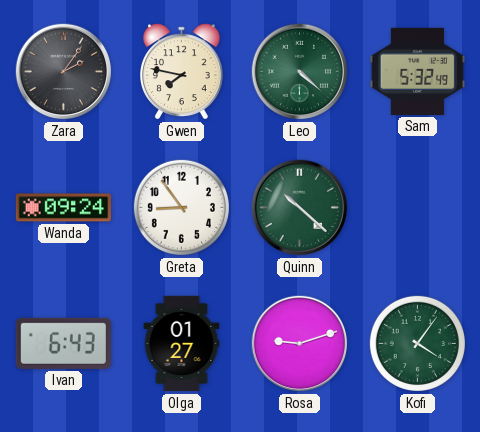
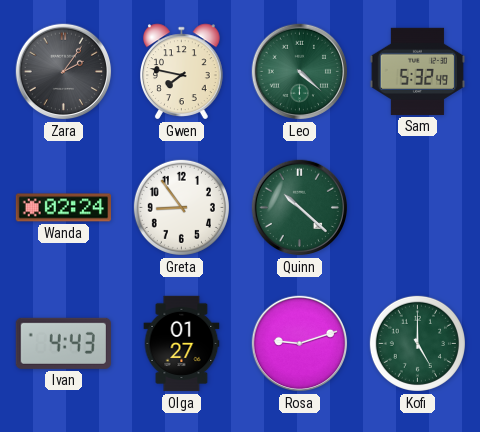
Wanda: 09:24 -> 02:24 (63, 208)
Ivan: 6:43 -> 4:43 (63, 343)
Kofi: 4:06 -> 5:00 (417, 343)
